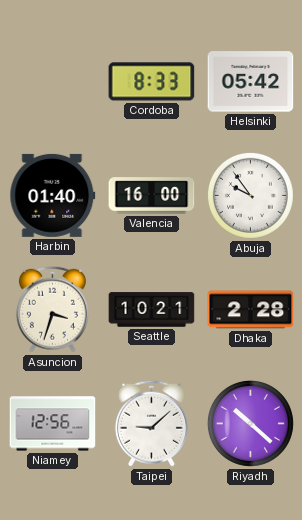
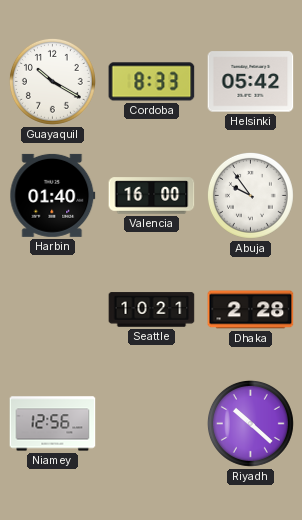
Guayaquil: none -> 10:20 (52, 81)
Asuncion: 3:33 -> none (52, 309)
Taipei: 9:08 -> none (151, 423)
